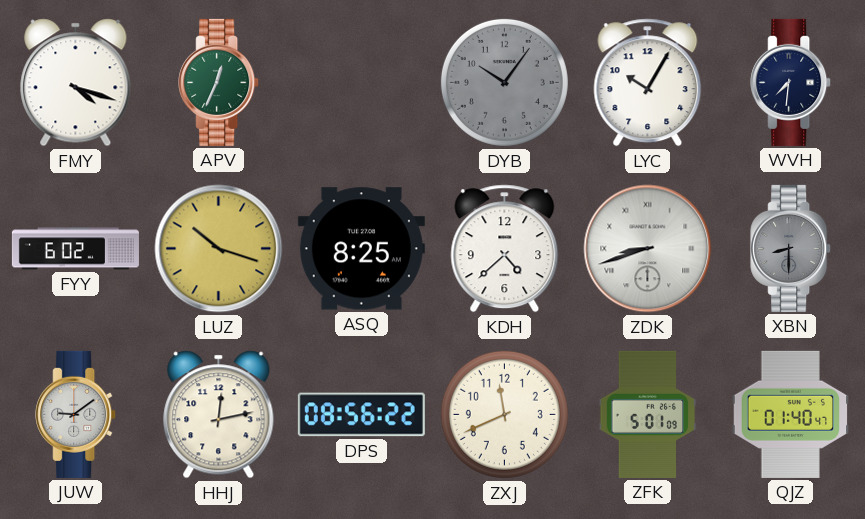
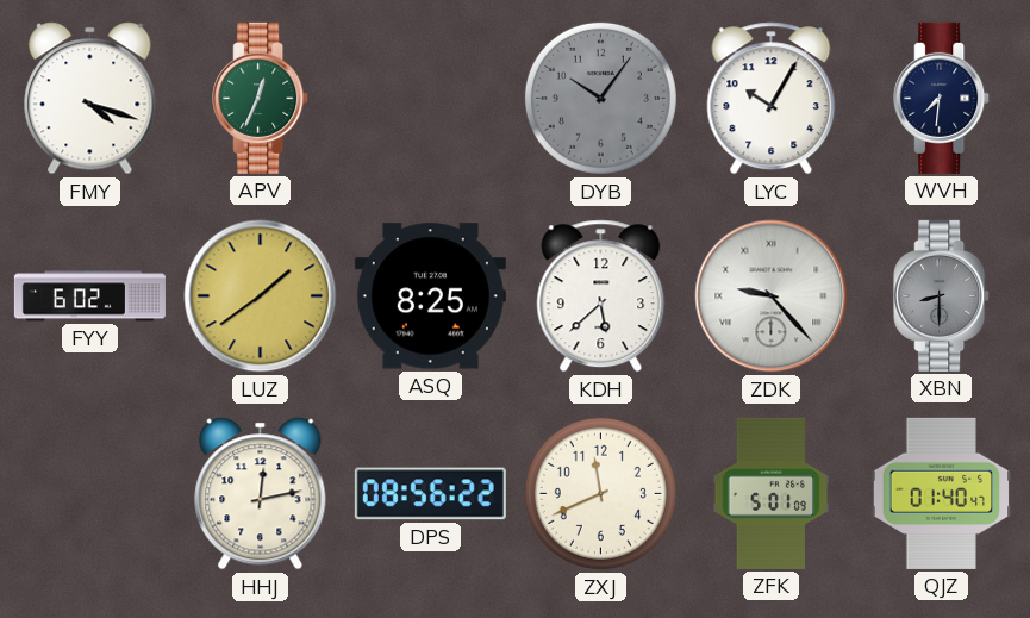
LUZ: 10:18 -> 1:39 (261, 296)
KDH: 4:38 -> 5:38 (601, 296)
ZDK: 8:42 -> 9:23 (772, 296)
JUW: 9:09 -> none (76, 414)
